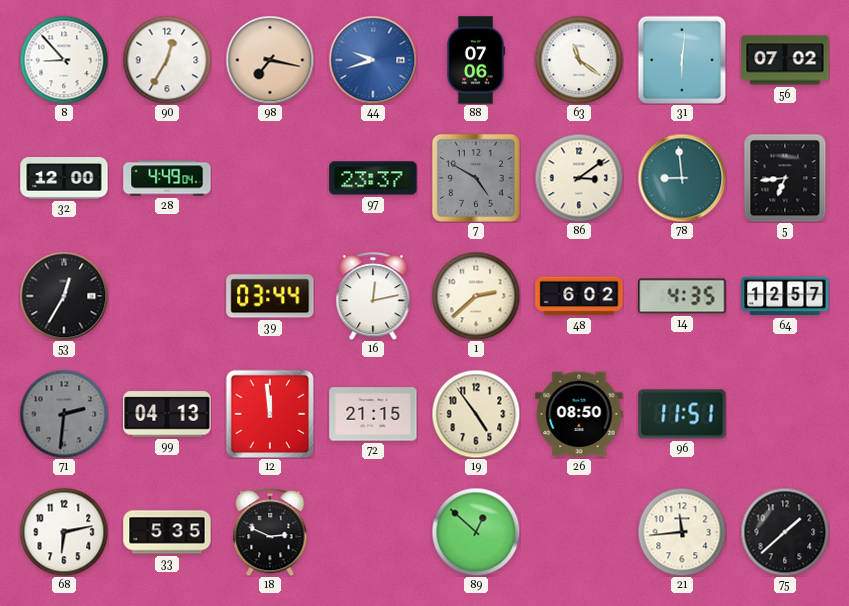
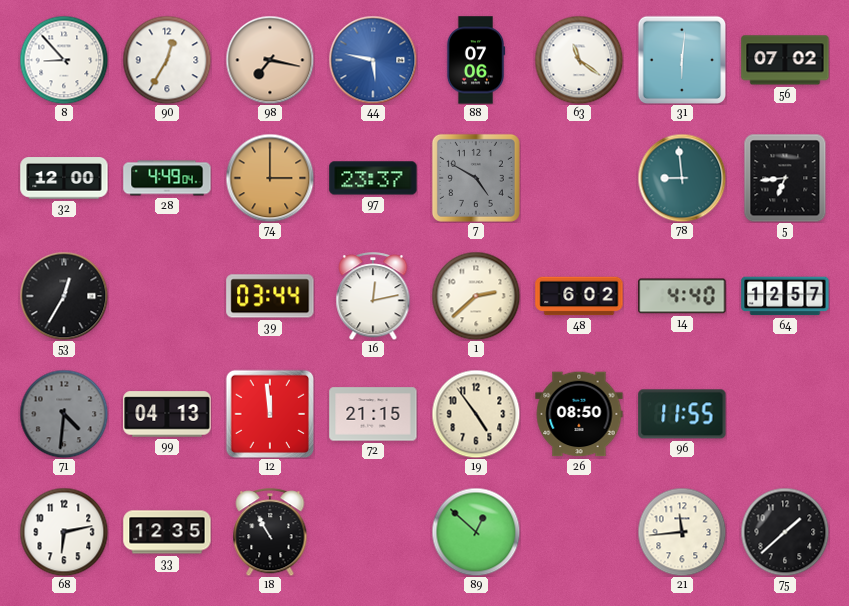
44: 9:42 -> 5:47 (373, 60)
74: none -> 3:00 (270, 178)
86: 3:09 -> none (579, 178)
14: 4:35 -> 4:40 (682, 296)
71: 2:31 -> 4:31 (64, 414)
96: 11:51 -> 11:55 (682, 414)
33: 5:35 -> 12:35 (167, 532)
18: 2:49 -> 10:55 (270, 532)
